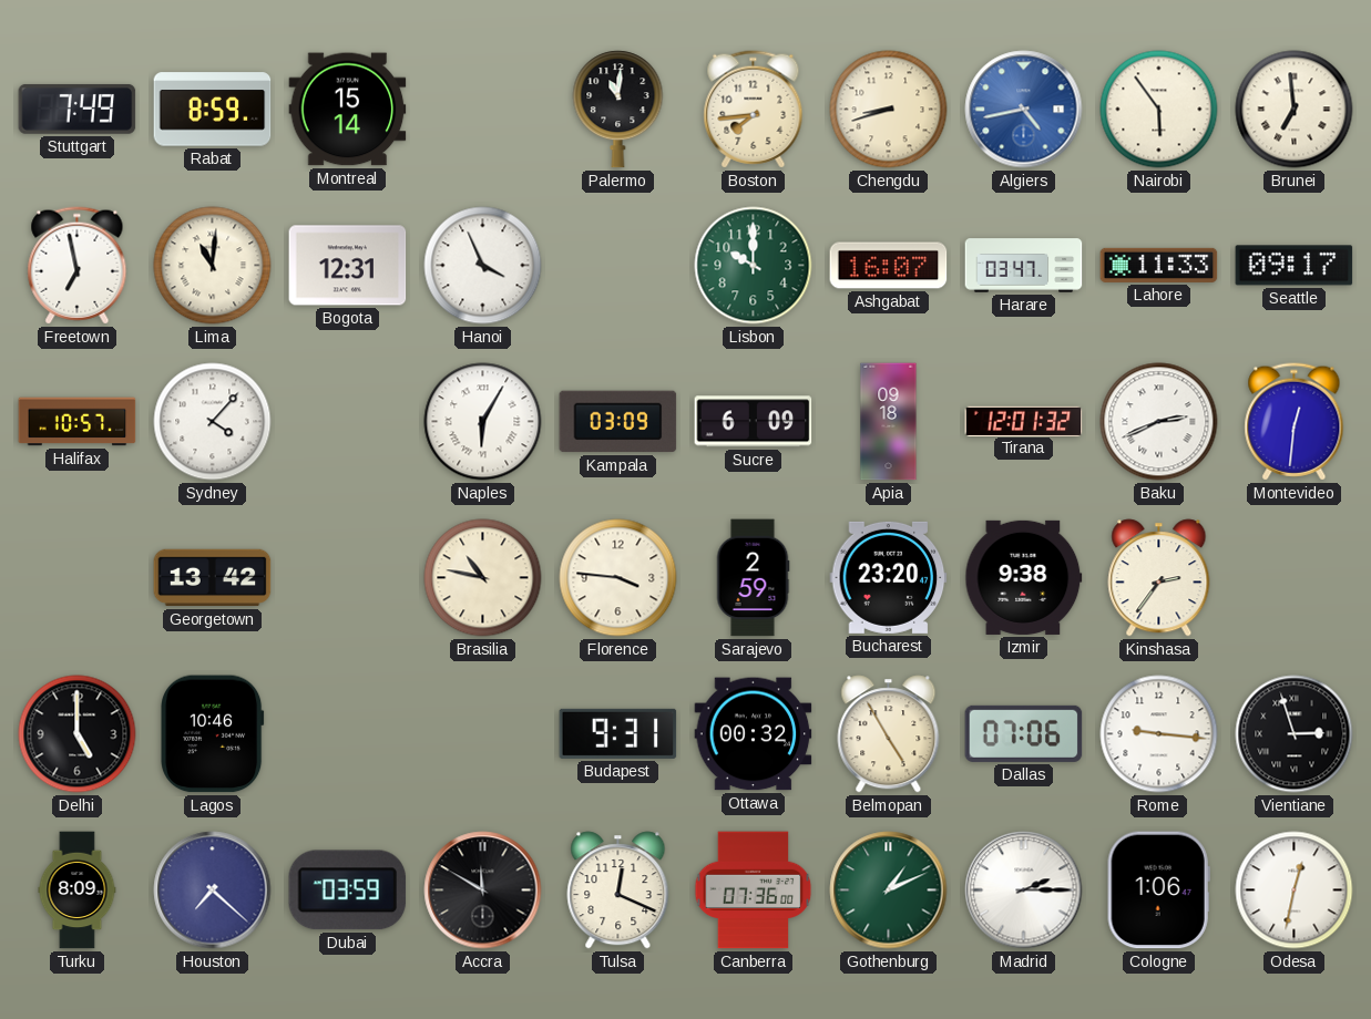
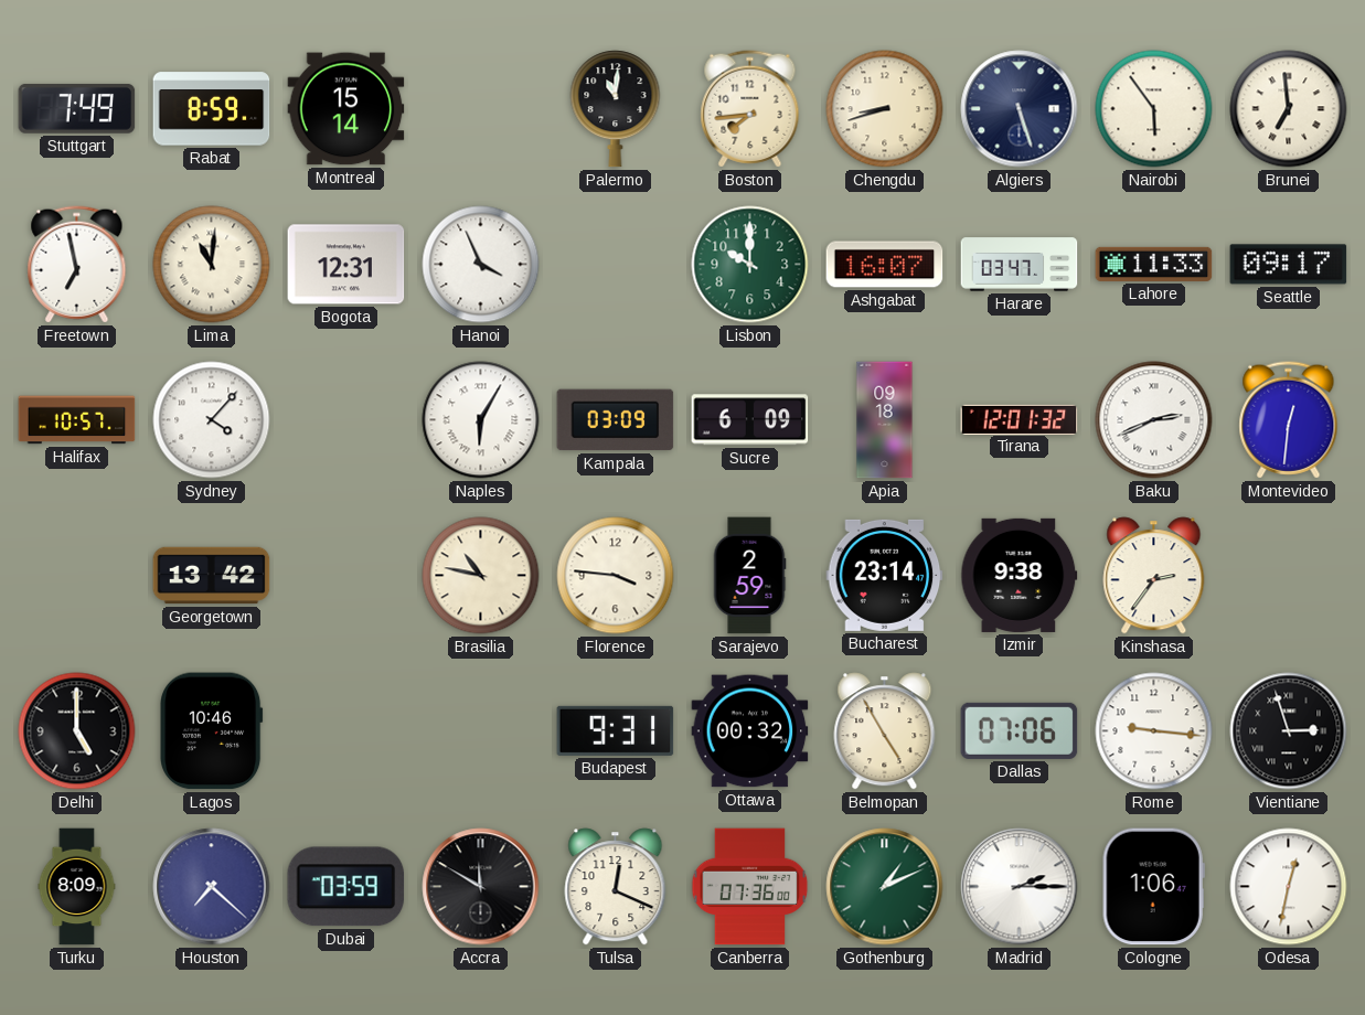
Algiers: 4:43 -> 5:27 (1020, 109)
Algiers dial: blue -> navy (1020, 109)
Bucharest: 23:20 -> 23:14 (885, 575)
